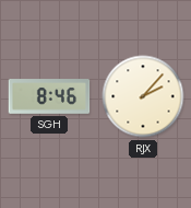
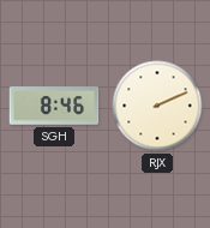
RJX: 2:07 -> 2:11 (157, 106)
